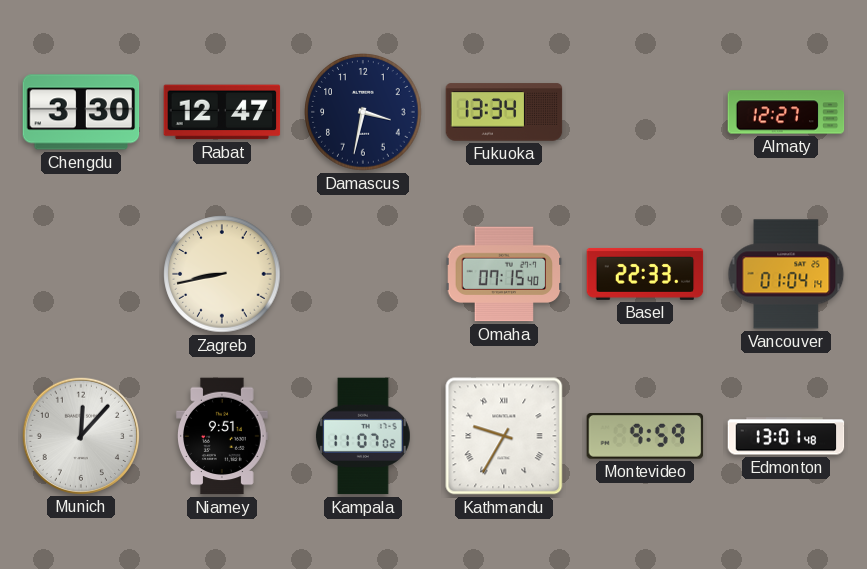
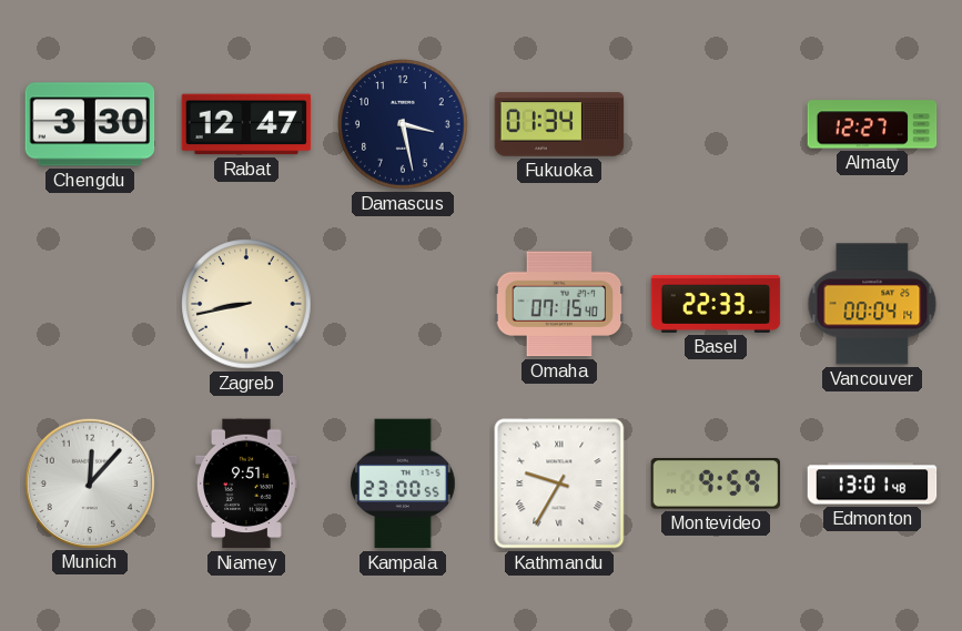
Damascus: 3:32 -> 3:28 (403, 124)
Fukuoka: 13:34 -> 01:34 (559, 124)
Vancouver: 01:04 -> 00:04 (872, 304)
Kampala: 11:07 -> 23:00 (403, 484)
